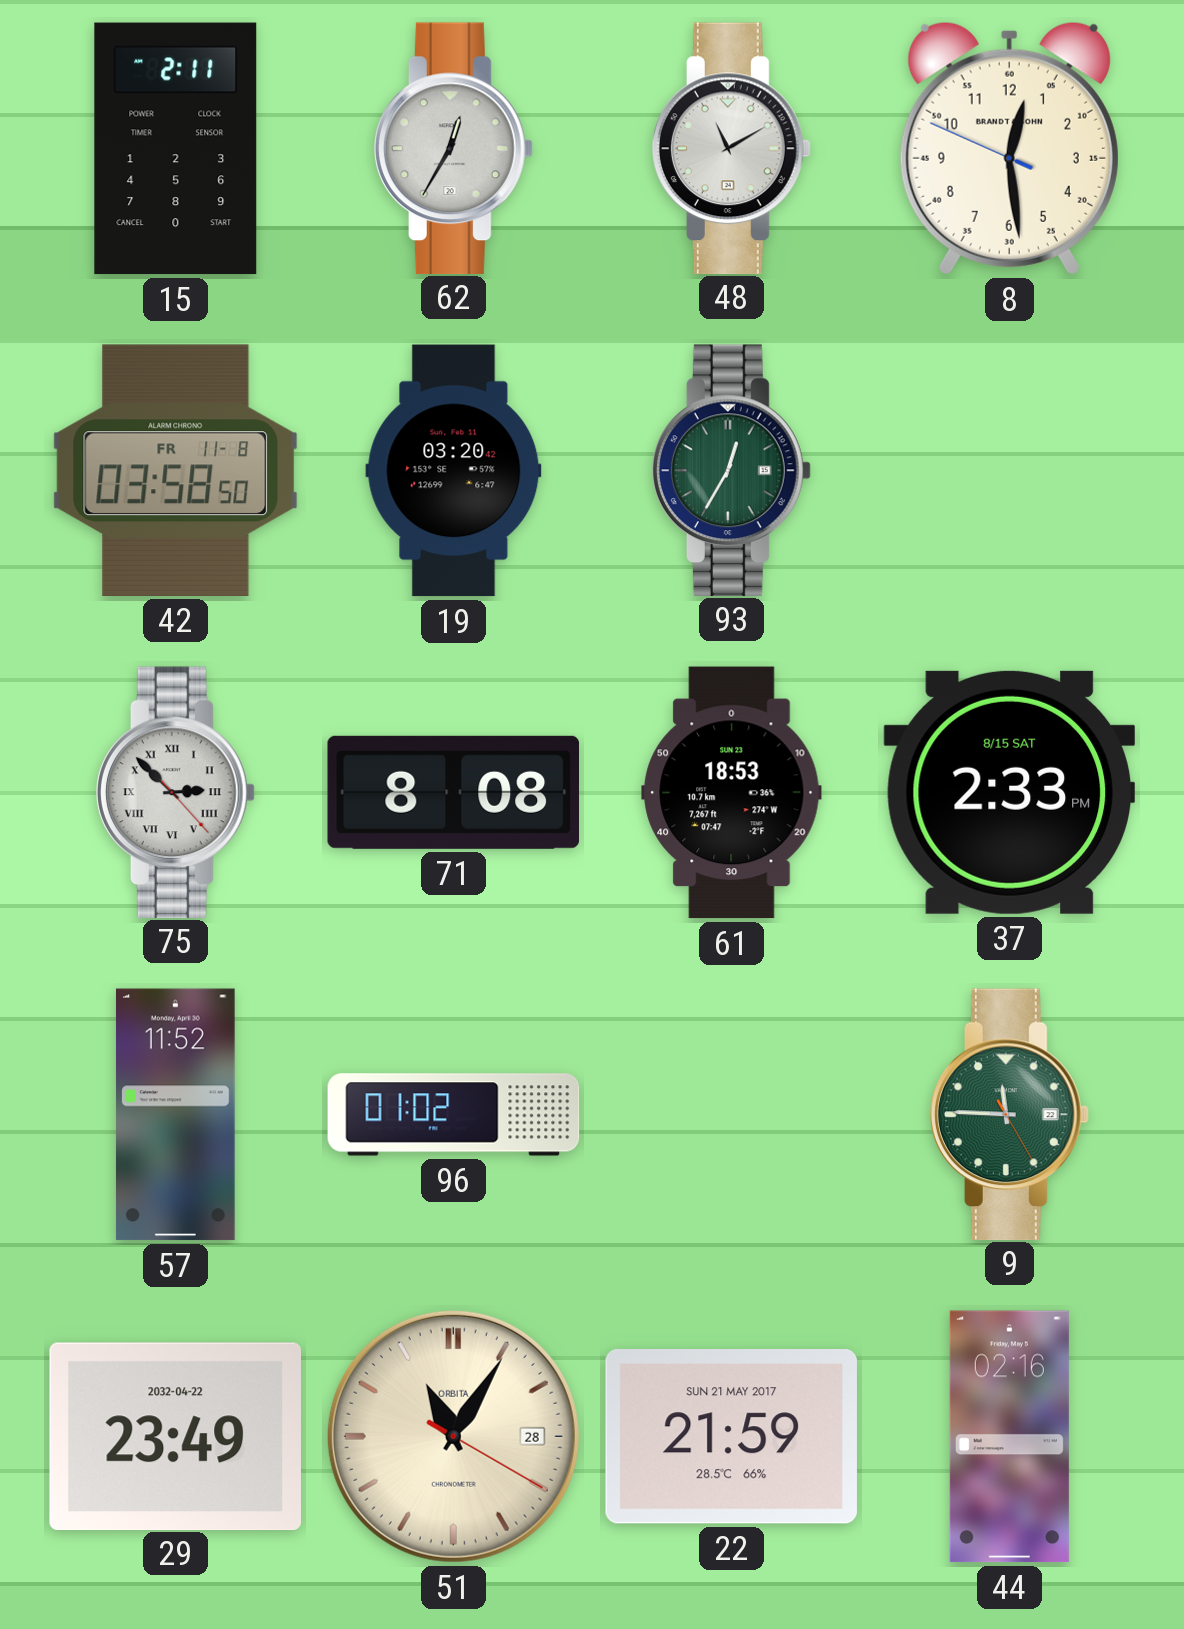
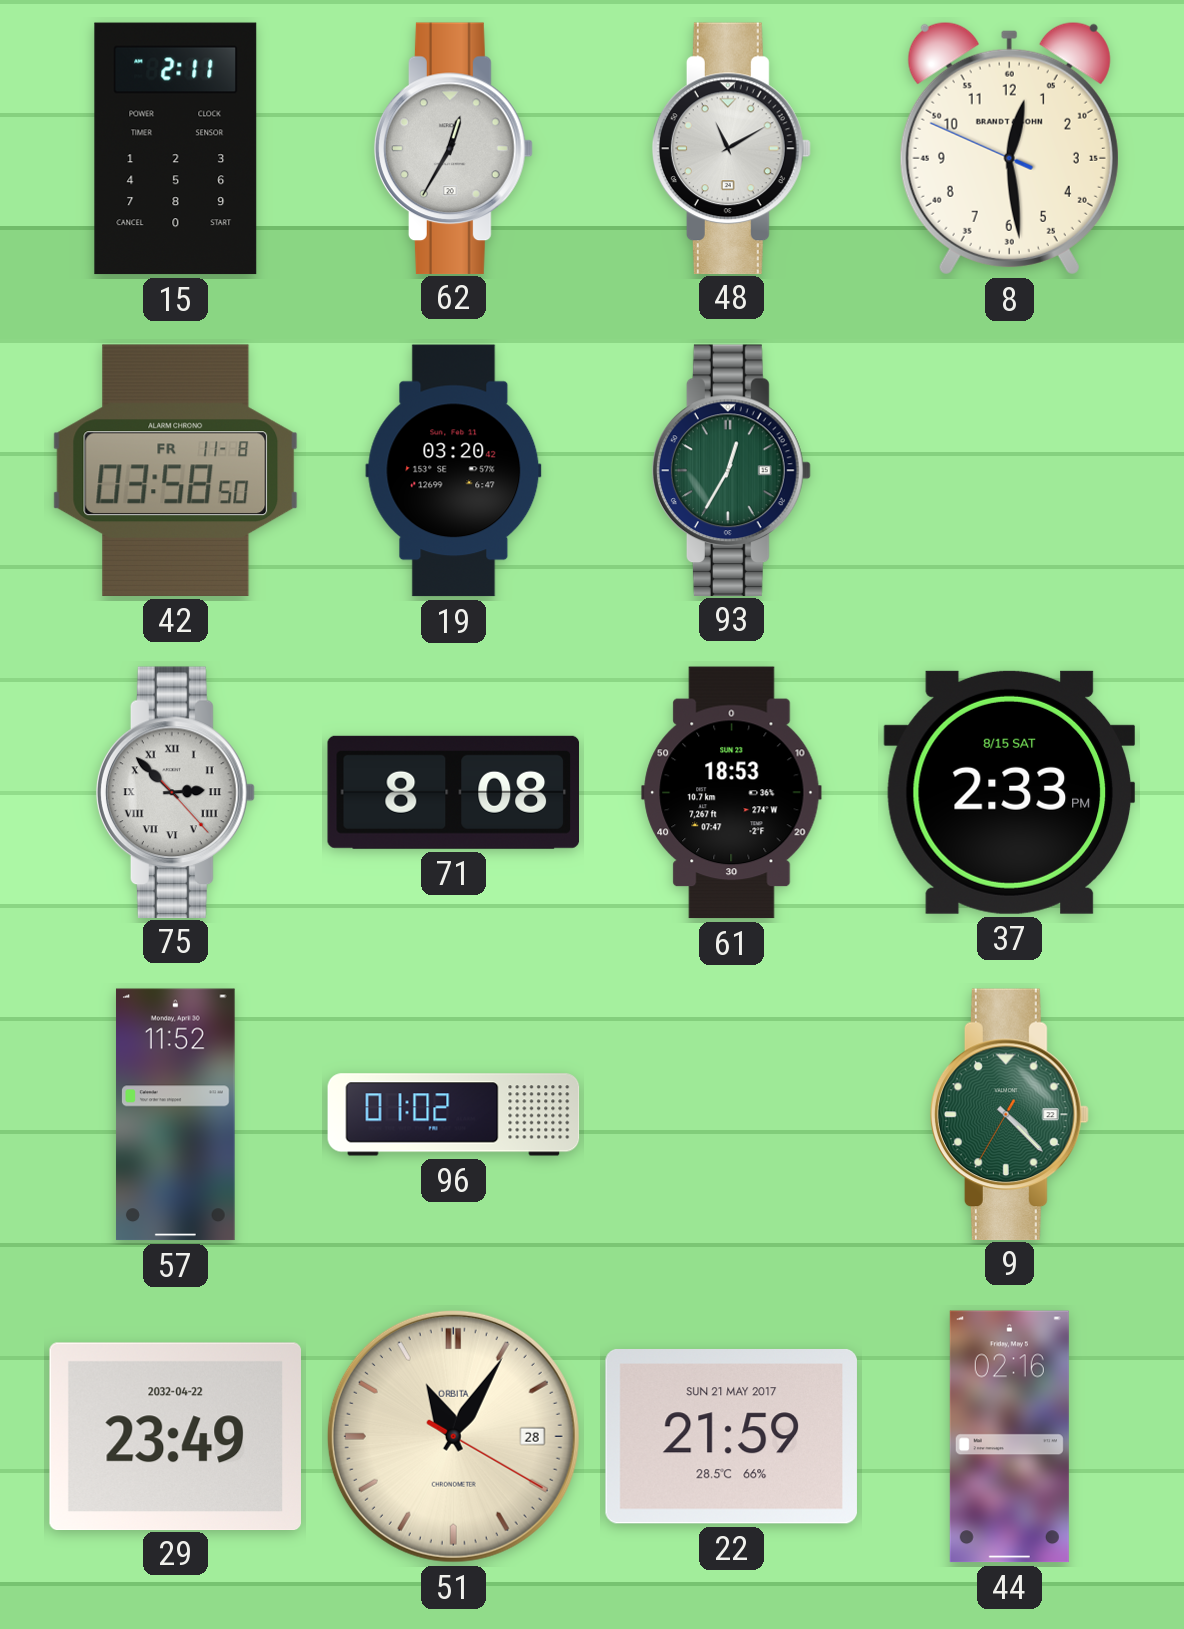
9: 11:45 -> 4:22 (1009, 1114)
